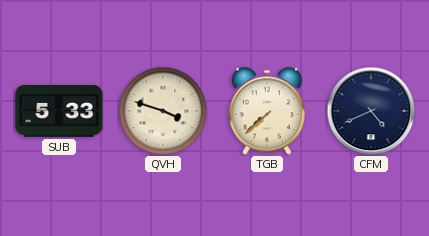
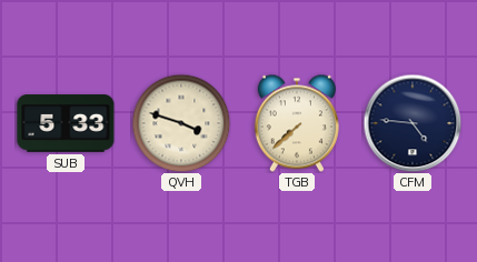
CFM: 4:41 -> 4:46 (413, 123)
